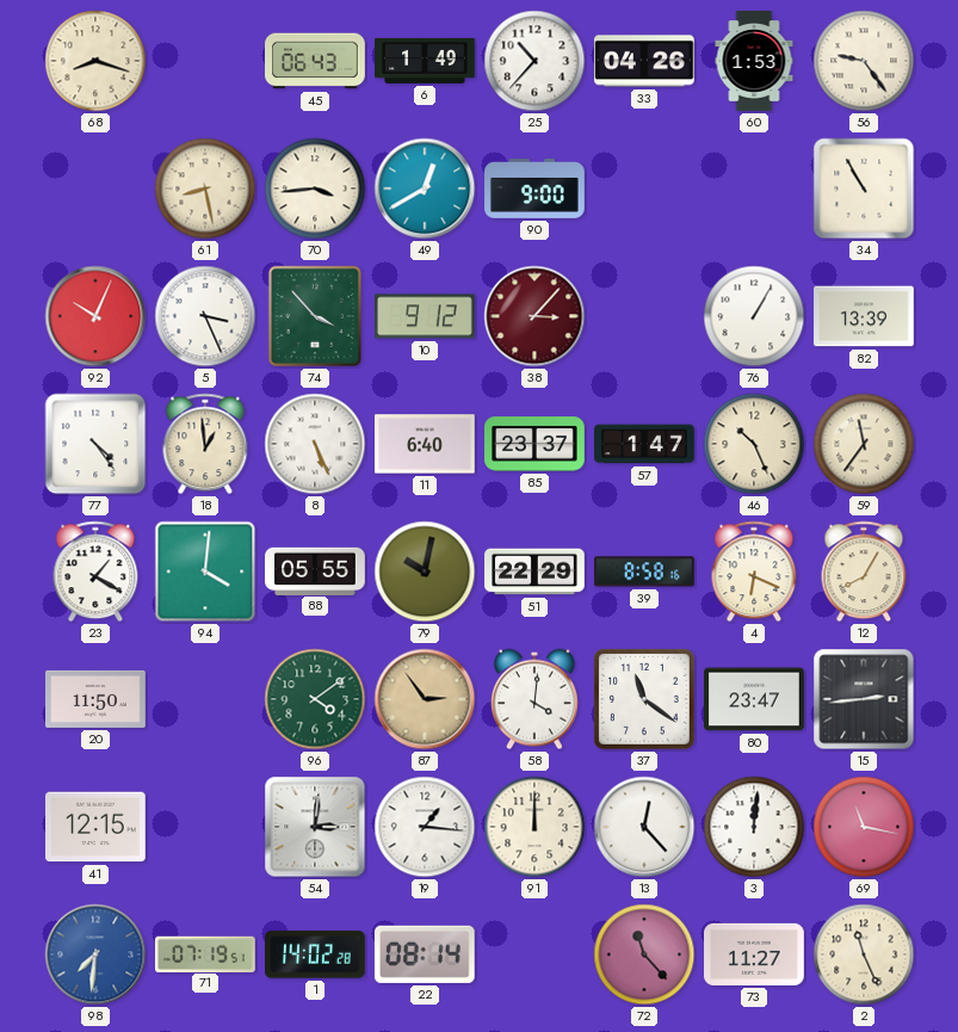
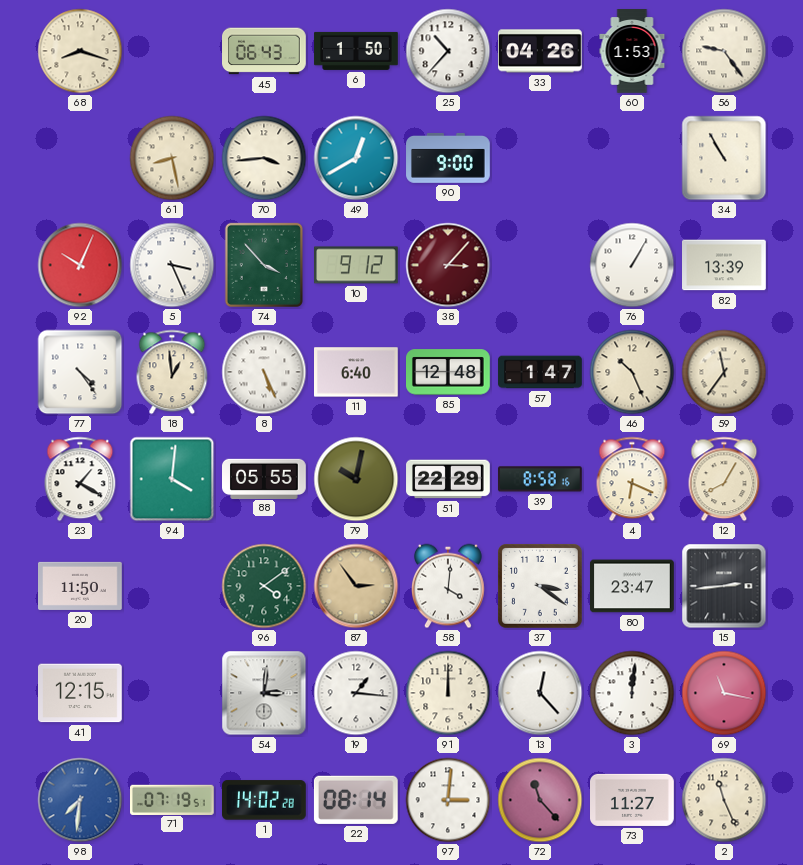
6: 1:49 -> 1:50 (356, 51)
85: 23:37 -> 12:48 (448, 372)
37: 11:21 -> 3:21 (541, 587)
97: none -> 3:01 (448, 800)
